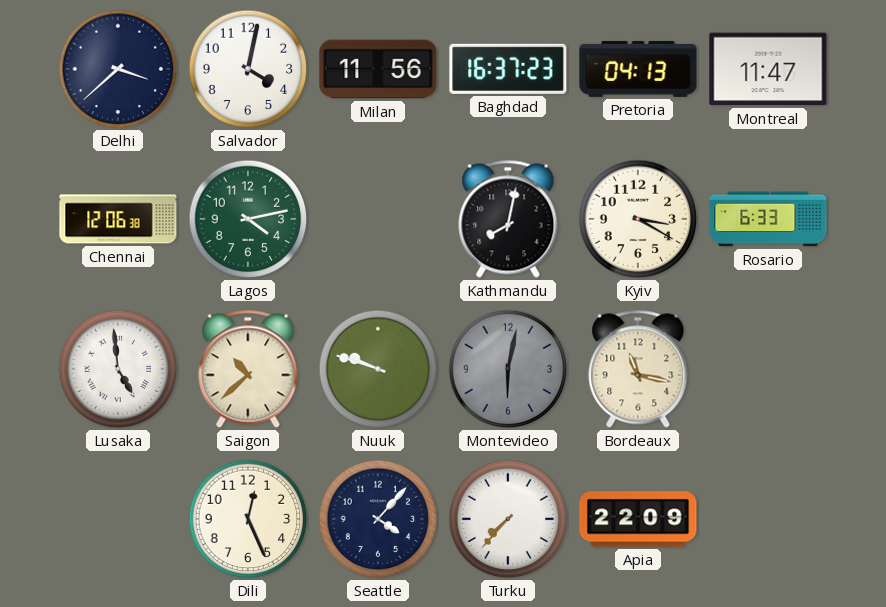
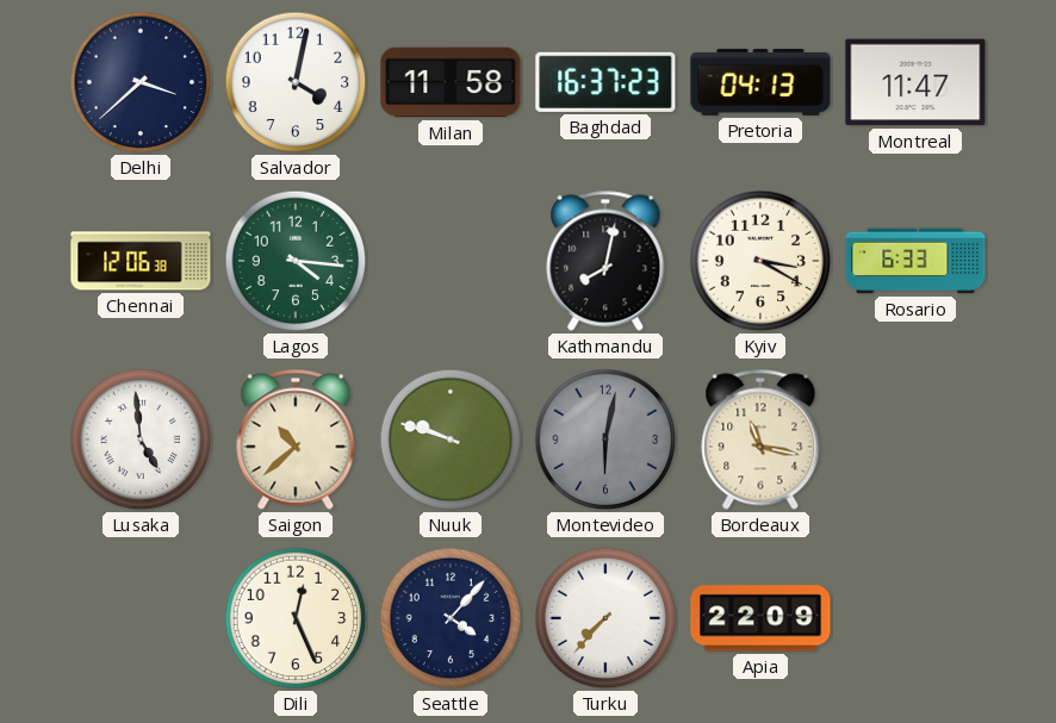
Milan: 11:56 -> 11:58 (451, 82)
Lagos: 4:13 -> 4:16 (296, 261)
